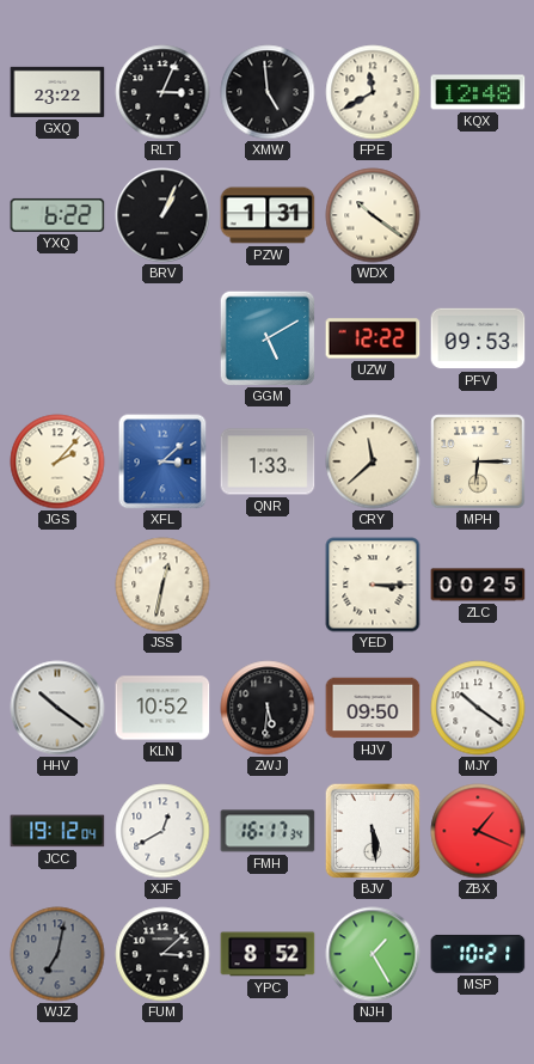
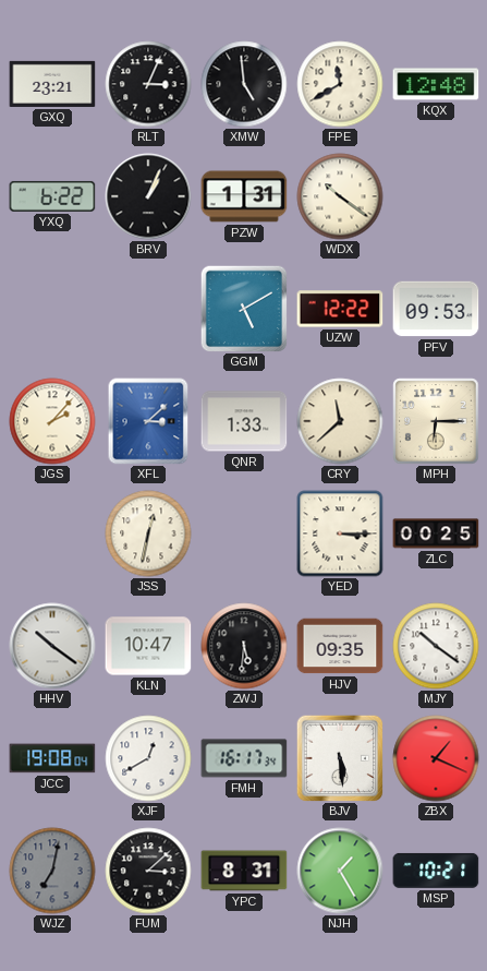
GXQ: 23:22 -> 23:21 (52, 84)
KLN: 10:52 -> 10:47 (148, 646)
HJV: 09:50 -> 09:35 (340, 646)
JCC: 19:12 -> 19:08 (52, 758)
YPC: 8:52 -> 8:31 (244, 871)
